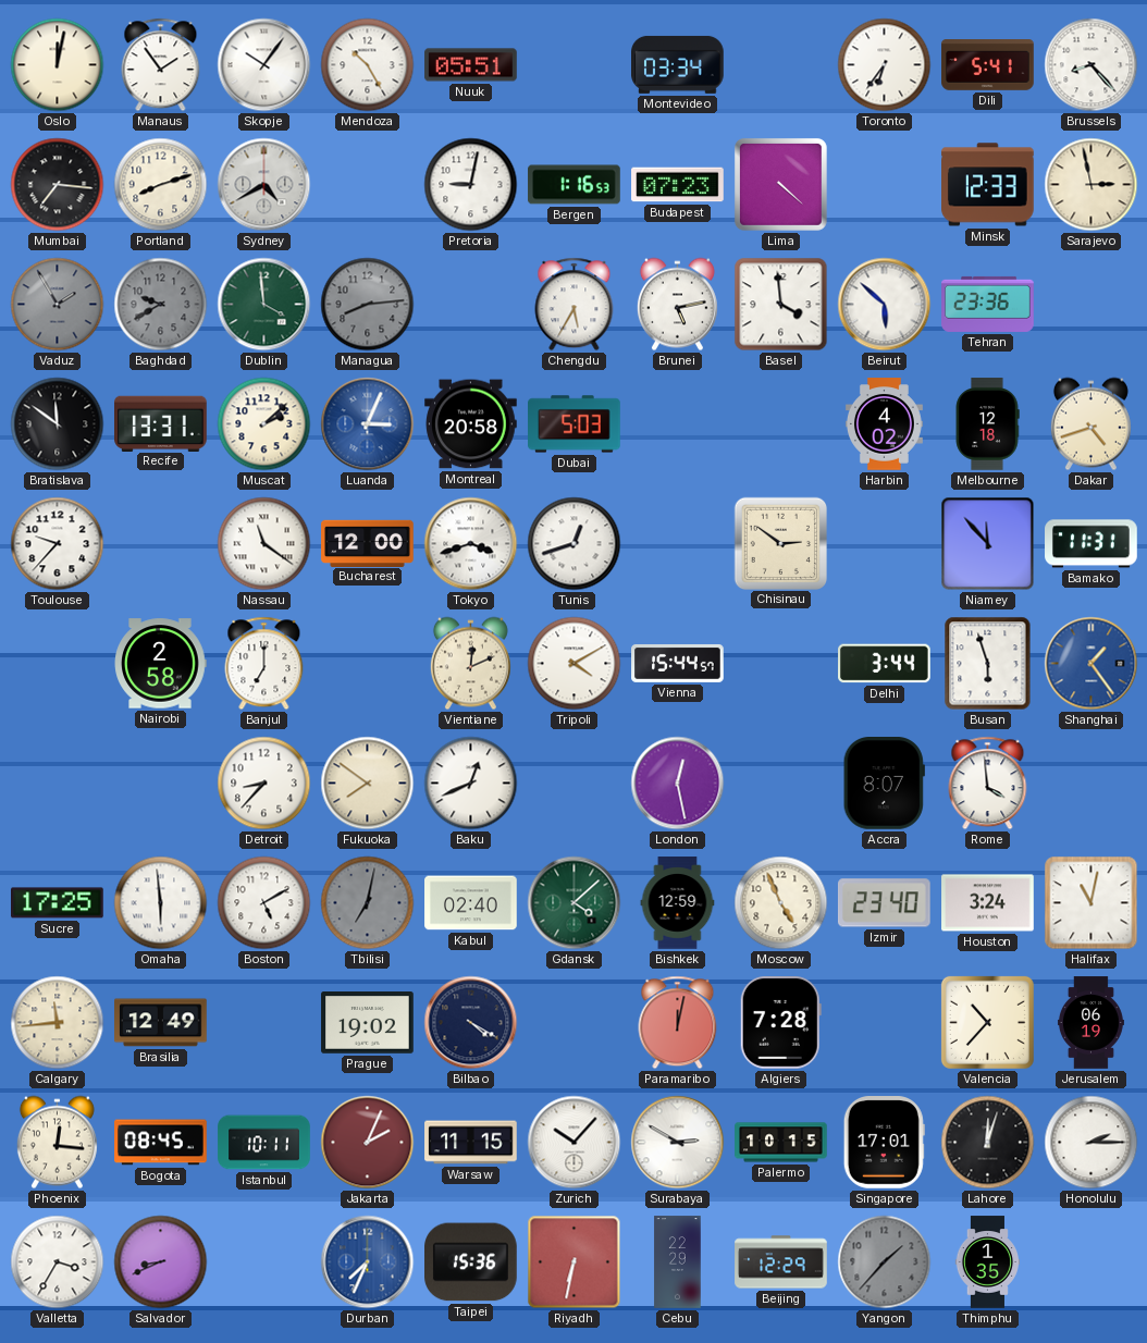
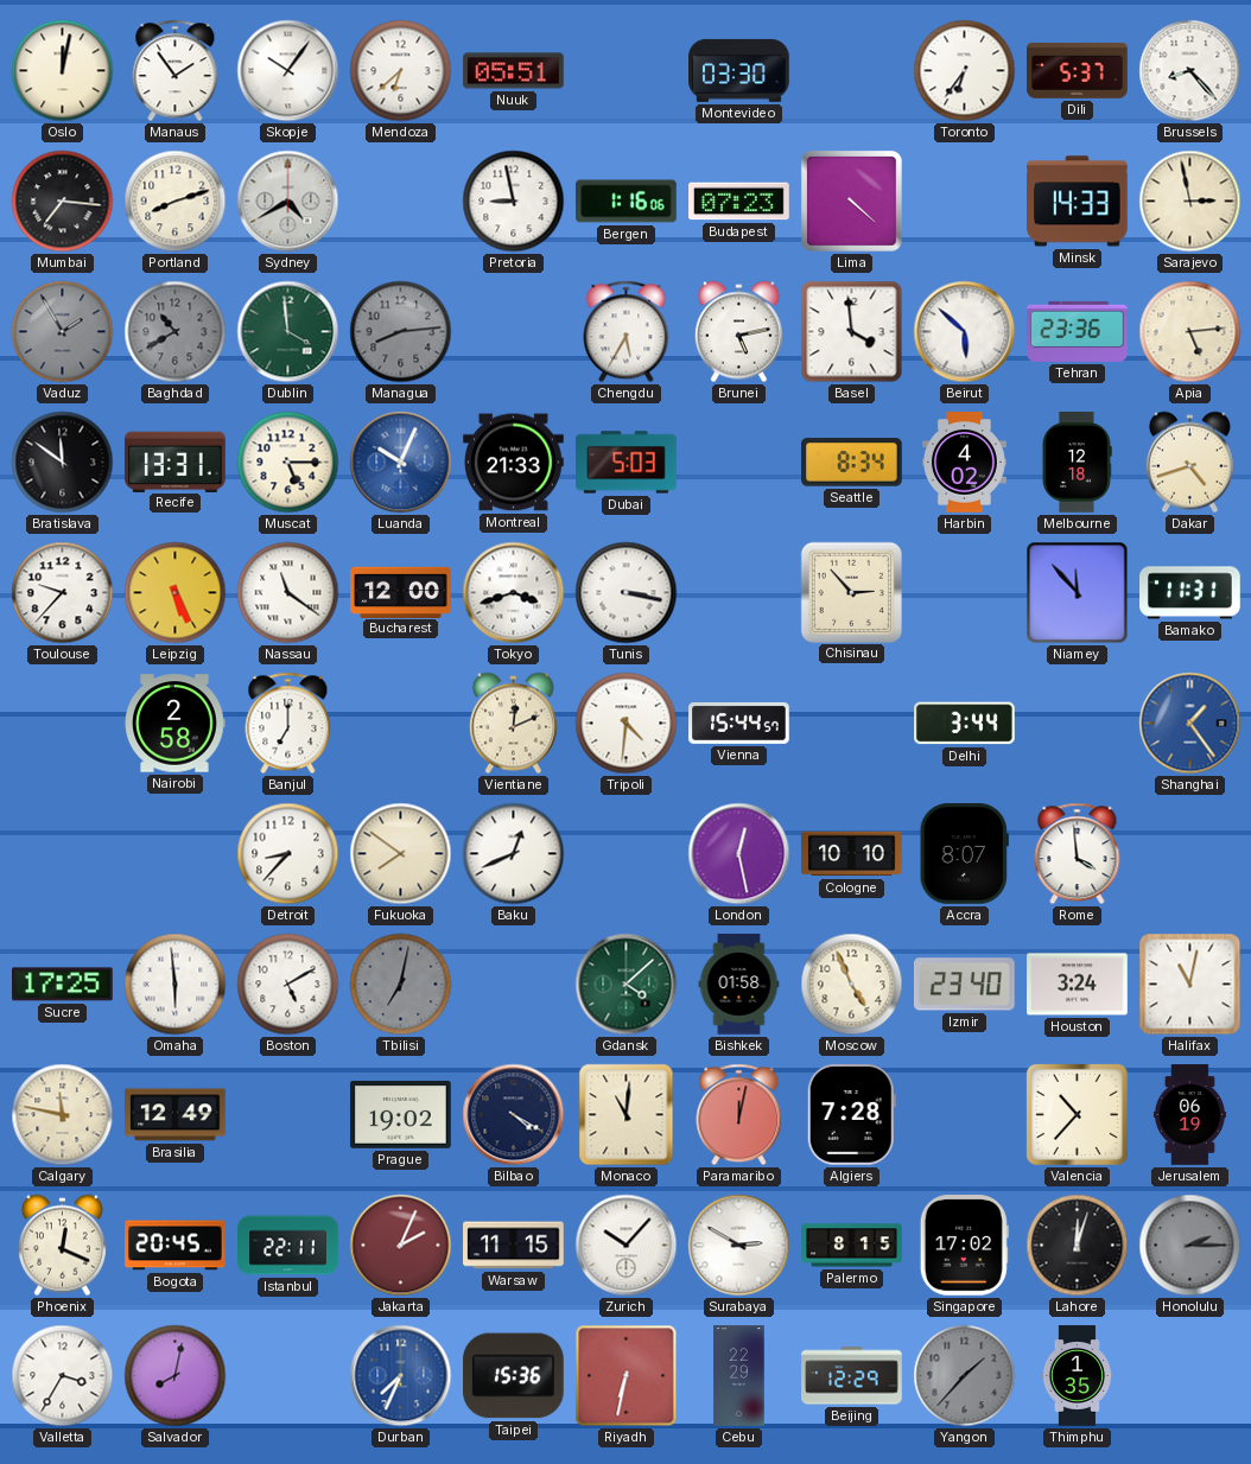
Mendoza: 10:25 -> 6:38 (401, 71)
Montevideo: 03:34 -> 03:30 (739, 70)
Dili: 5:41 -> 5:37 (1078, 71)
Pretoria: 9:02 -> 8:58 (514, 202)
Bergen: 1:16:53 -> 1:16:06 (627, 202)
Minsk: 12:33 -> 14:33 (1078, 202)
Baghdad: 9:40 -> 10:40 (176, 332)
Apia: none -> 5:14 (1190, 332)
Muscat: 2:08 -> 5:15 (288, 463)
Luanda: 3:04 -> 10:04 (401, 463)
Montreal: 20:58 -> 21:33 (514, 463)
Seattle: none -> 8:34 (852, 463)
Leipzig: none -> 5:26 (176, 593)
Tunis: 12:42 -> 3:17 (627, 593)
Chisinau: 2:51 -> 2:53 (851, 592)
Tripoli: 4:10 -> 4:31 (627, 724)
Busan: 5:57 -> none (988, 664)
Cologne: none -> 10:10 (852, 854)
Kabul: 02:40 -> none (471, 903)
Bishkek: 12:59 -> 01:58 (739, 985)
Calgary: 11:44 -> 11:47 (63, 1115)
Monaco: none -> 11:01 (627, 1115)
Phoenix: 12:16 -> 12:19 (62, 1246)
Bogota: 08:45 -> 20:45 (176, 1246)
Istanbul: 10:11 -> 22:11 (288, 1246)
Palermo: 10:15 -> 8:15 (852, 1246)
Singapore: 17:01 -> 17:02 (964, 1246)
Honolulu dial: white -> grey (1190, 1246)
Salvador: 8:41 -> 8:02 (176, 1376)
